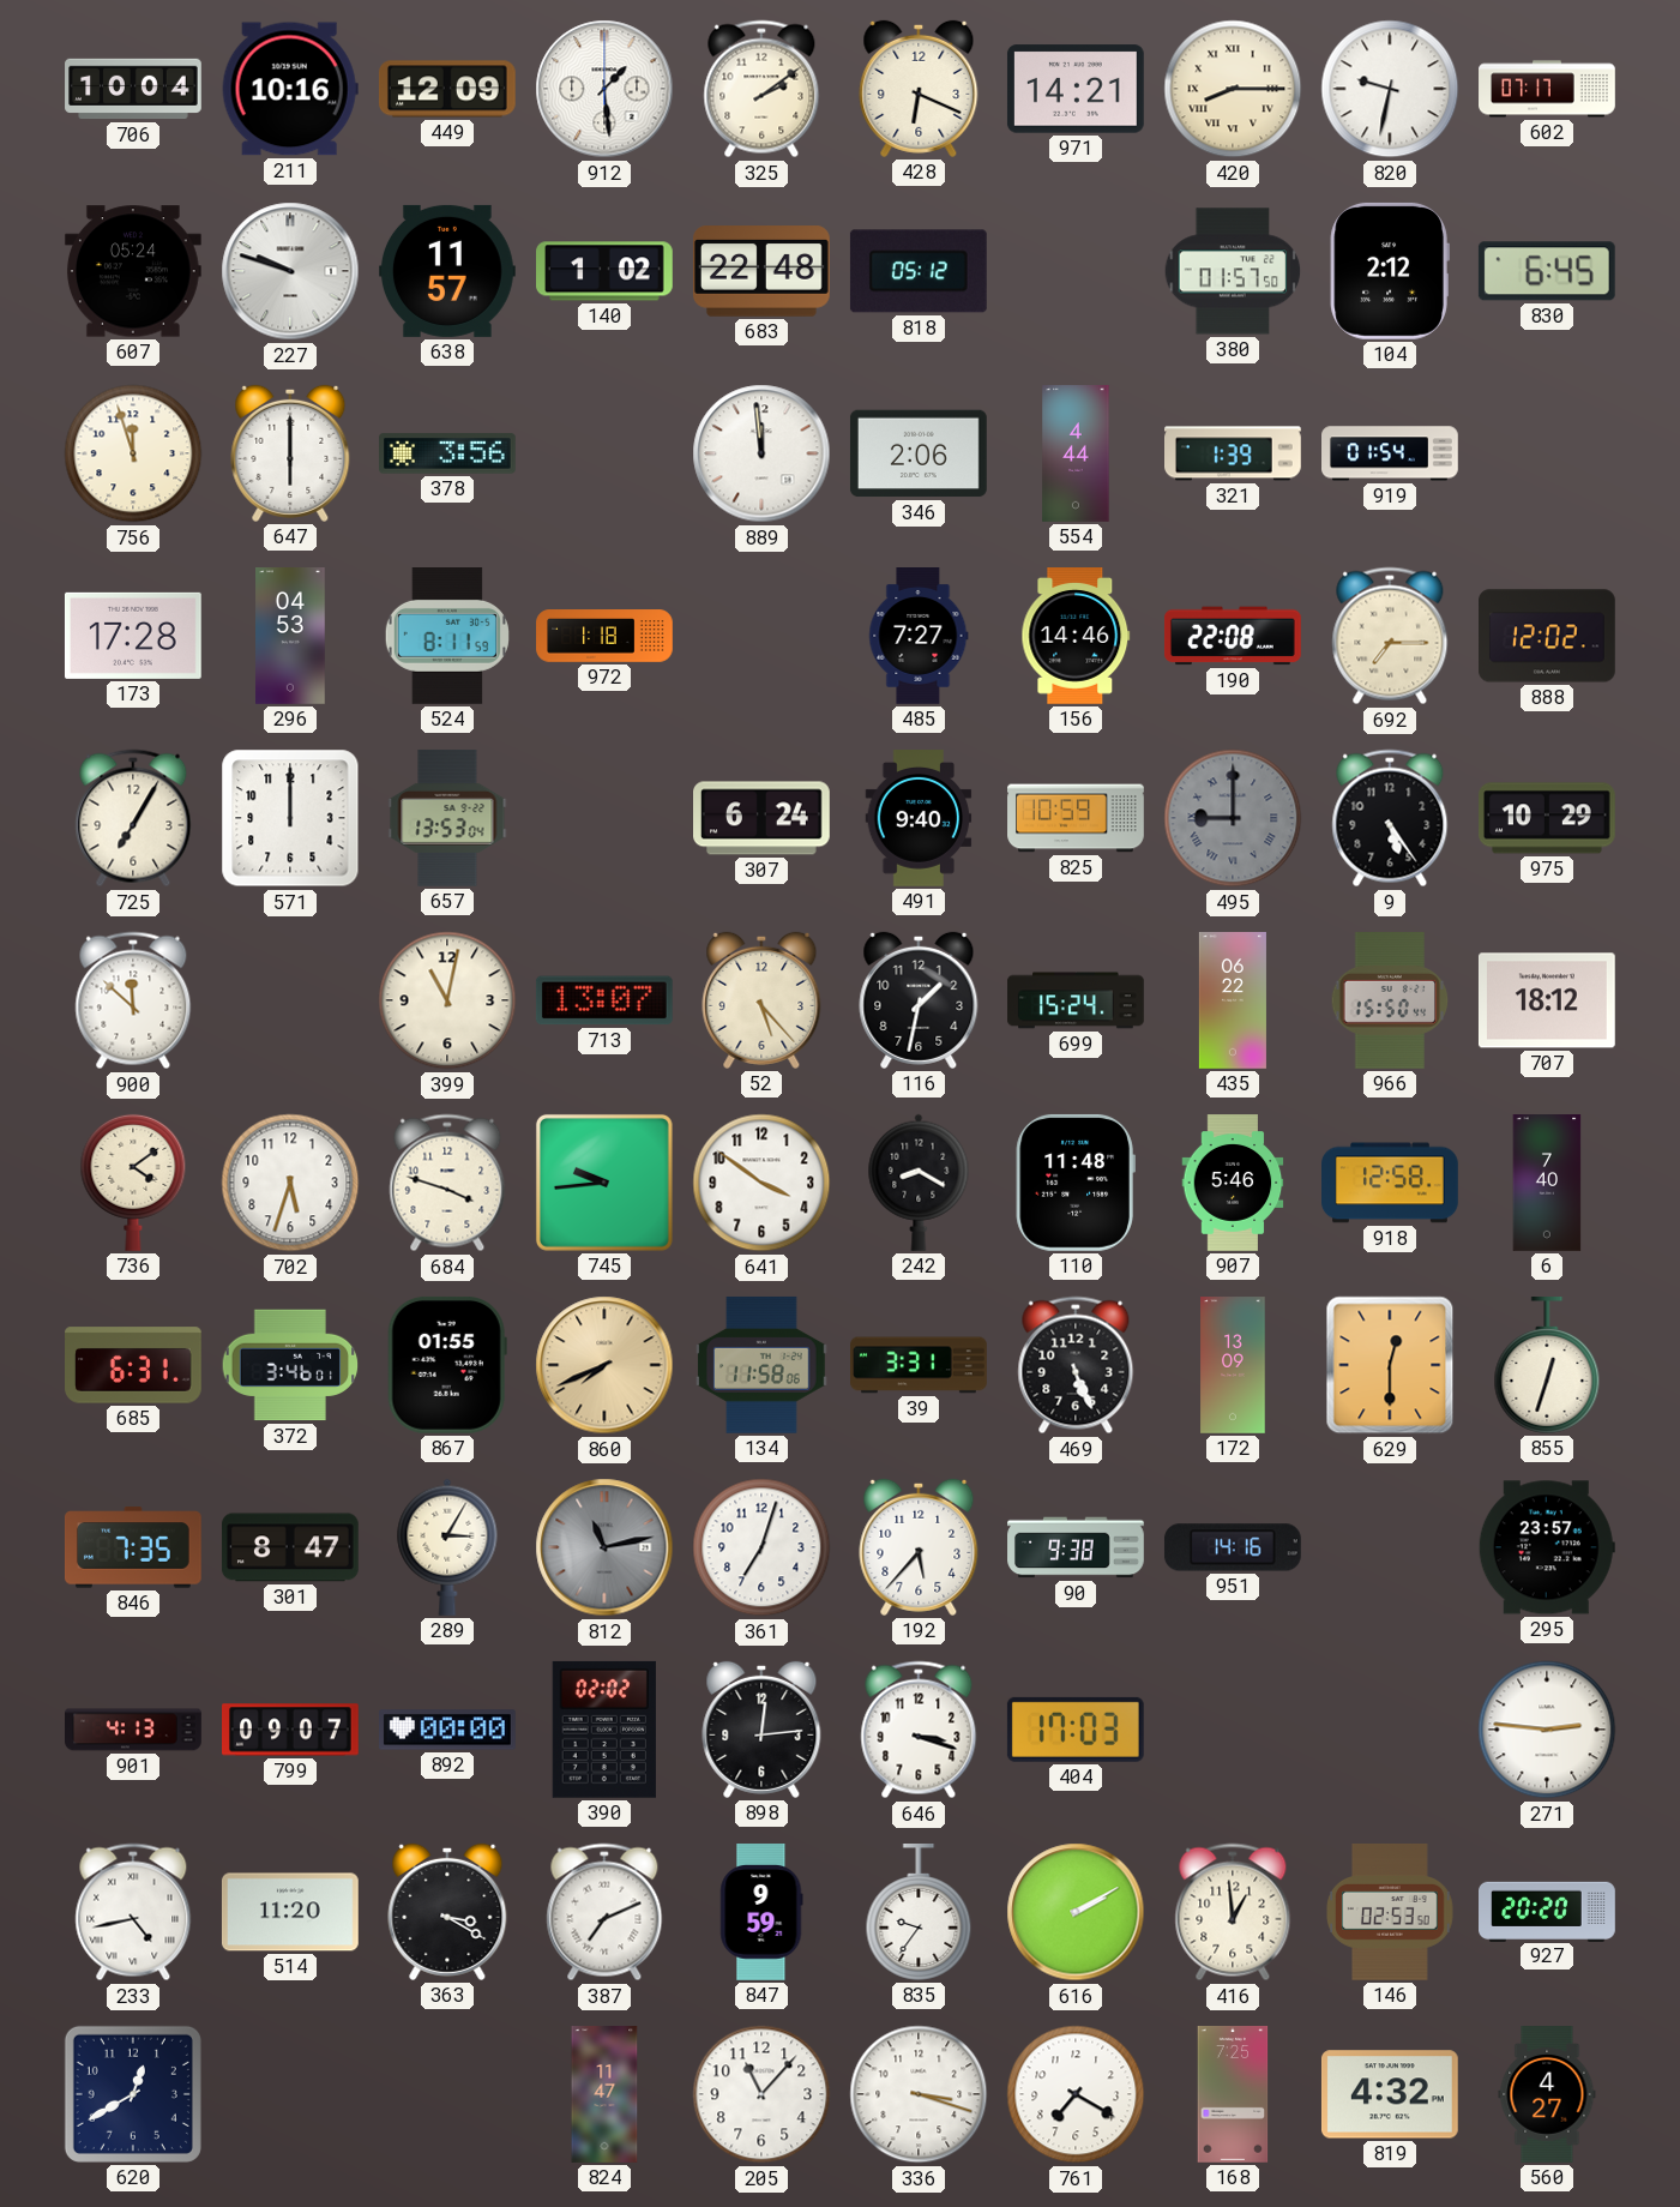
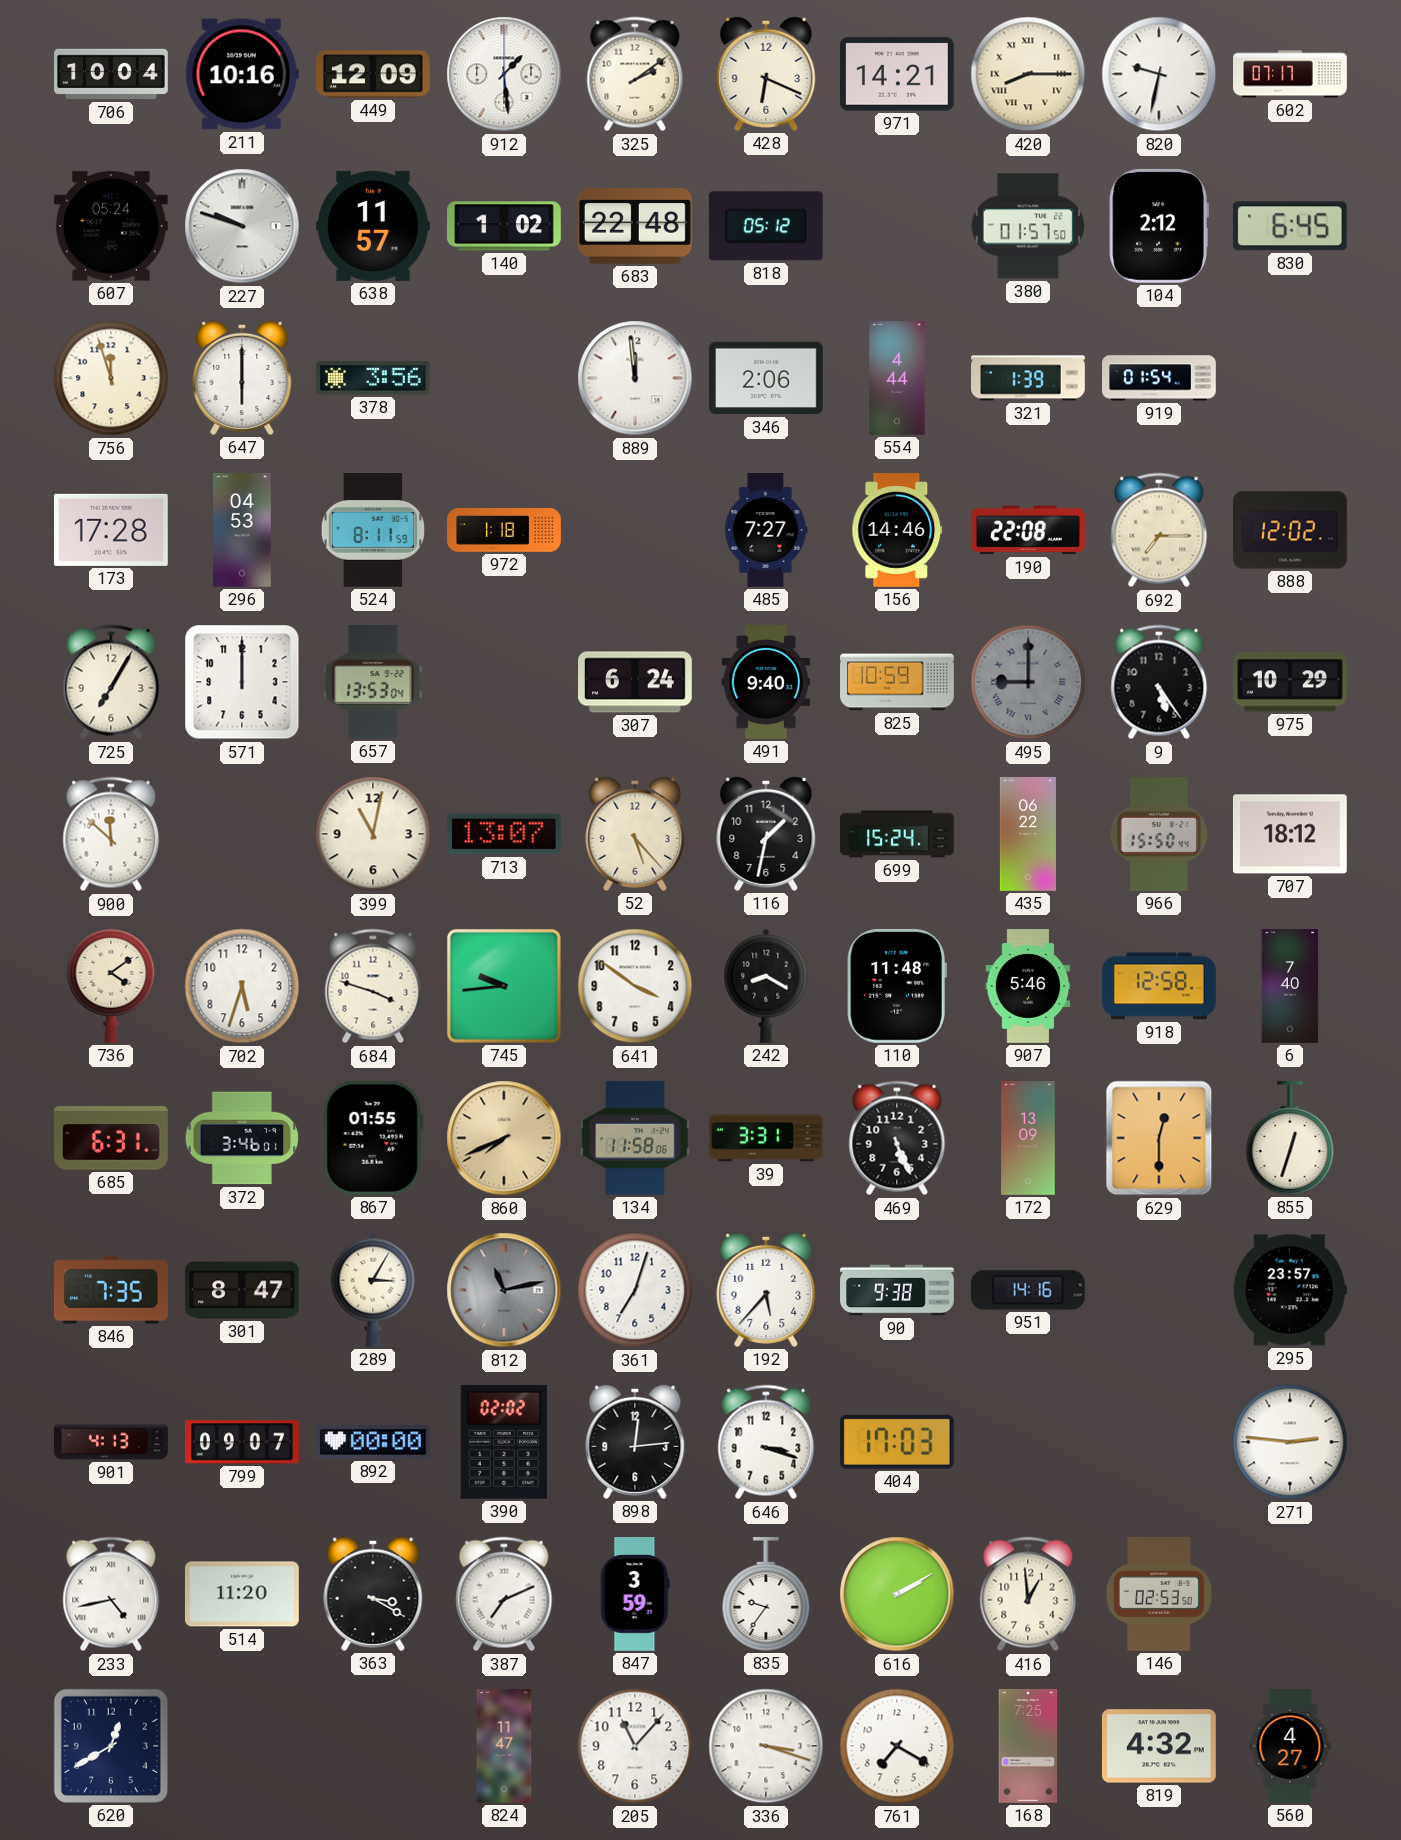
847: 9:59 -> 3:59 (635, 1595)
927: 20:20 -> none (1547, 1911)
